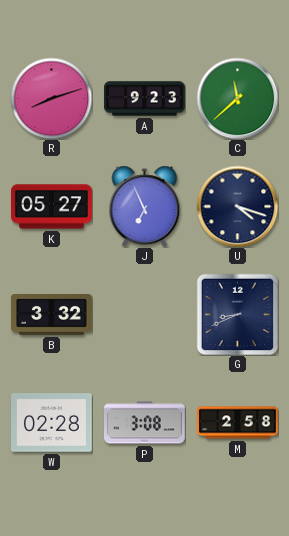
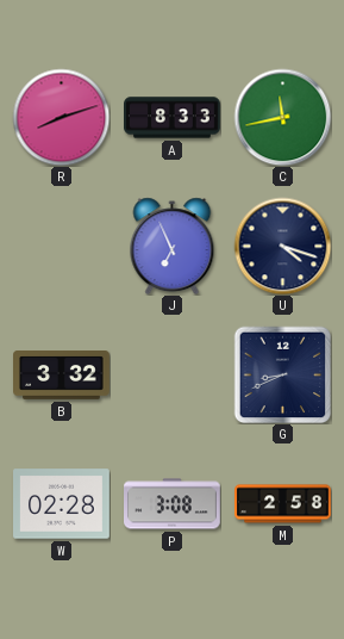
A: 9:23 -> 8:33 (173, 118)
C: 11:38 -> 11:43 (282, 117)
K: 05:27 -> none (52, 207)
